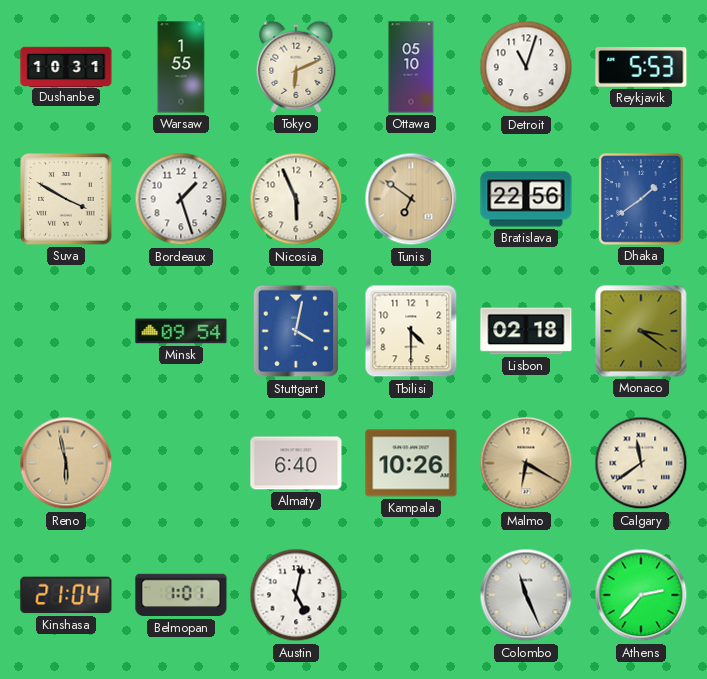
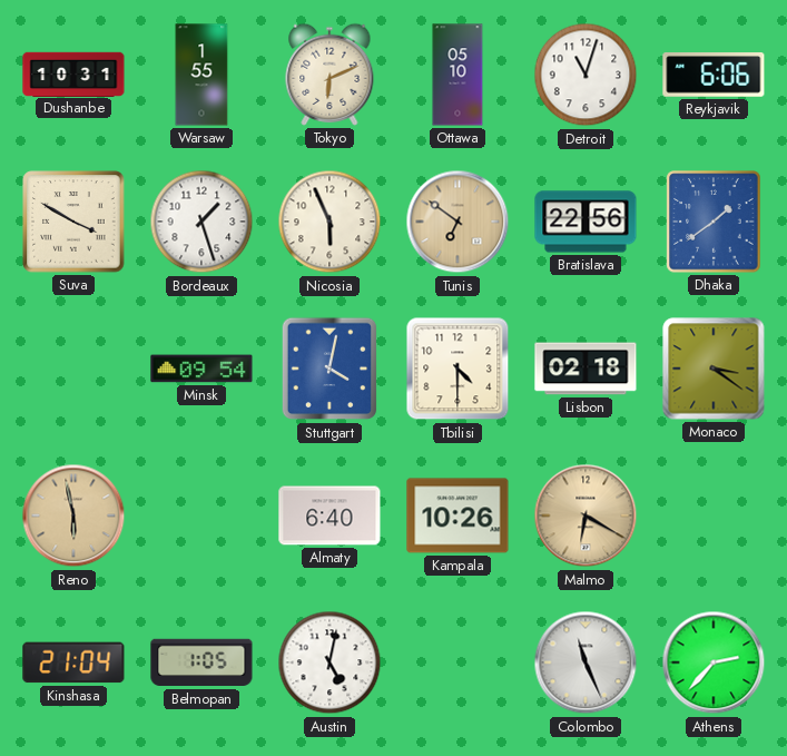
Reykjavik: 5:53 -> 6:06 (714, 76)
Calgary: 11:39 -> none (641, 463)
Belmopan: 1:01 -> 1:05 (201, 662)
